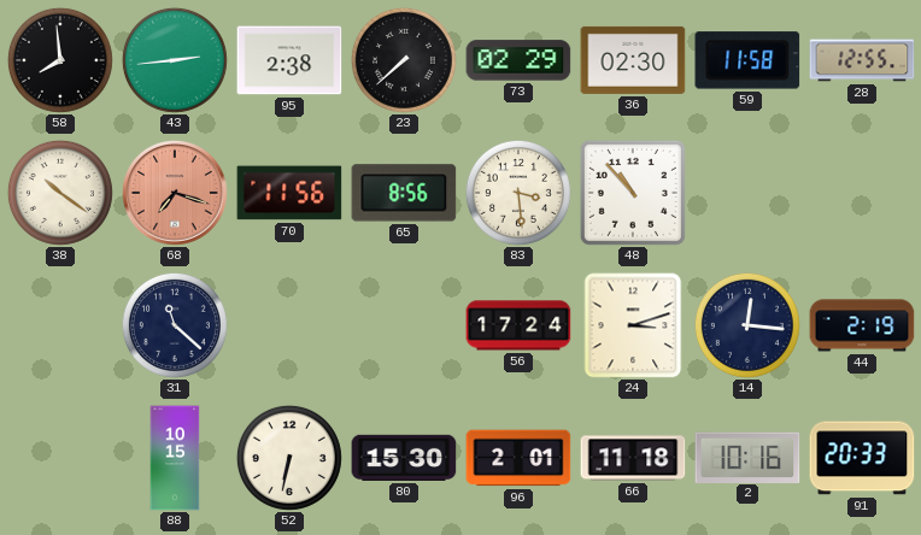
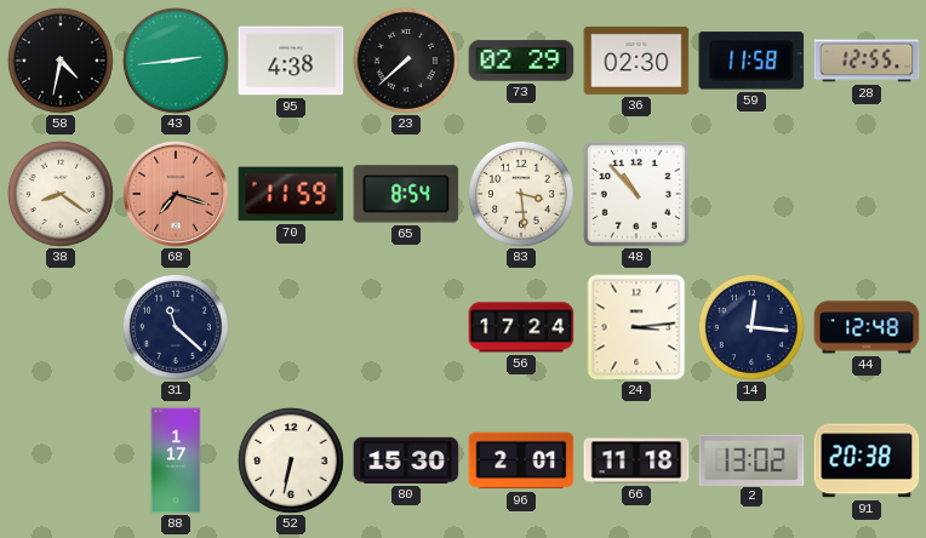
58: 7:59 -> 4:32 (61, 61)
95: 2:38 -> 4:38 (291, 61)
38: 10:21 -> 8:21 (61, 194)
70: 11:56 -> 11:59 (291, 194)
65: 8:56 -> 8:54 (406, 194)
24: 3:12 -> 3:14 (636, 327)
44: 2:19 -> 12:48 (867, 327)
88: 10:15 -> 1:17 (176, 460)
2: 10:16 -> 13:02 (751, 459)
91: 20:33 -> 20:38 (867, 460)
